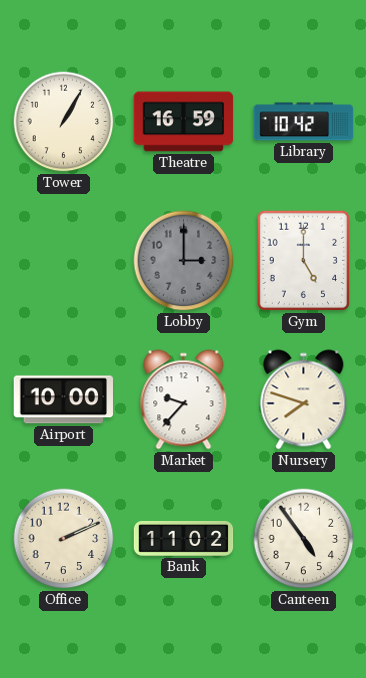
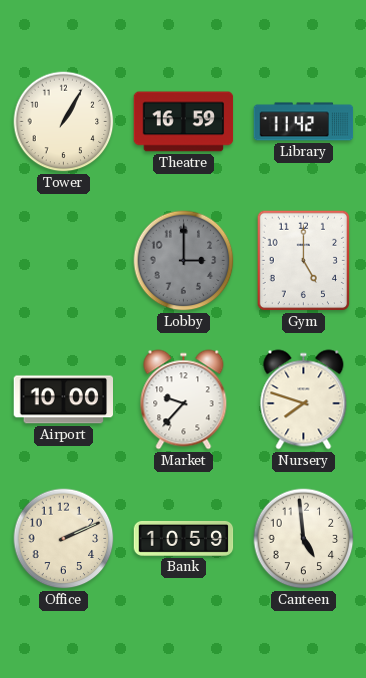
Library: 10:42 -> 11:42 (304, 122)
Bank: 11:02 -> 10:59 (184, 538)
Canteen: 4:54 -> 4:59 (304, 539)
